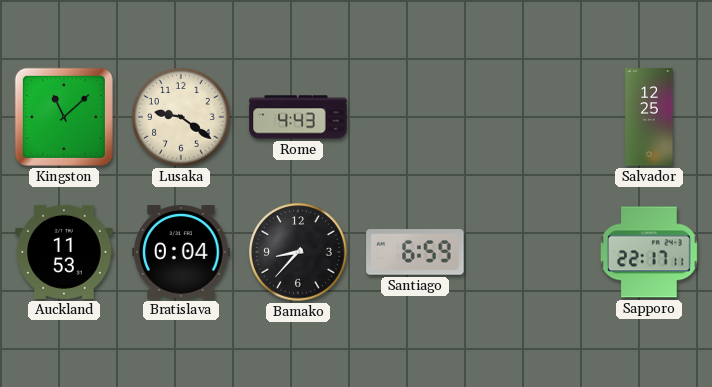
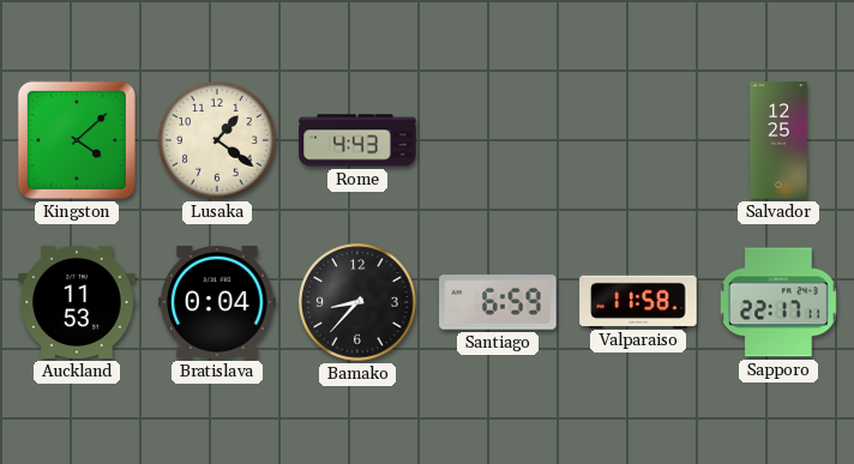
Kingston: 11:08 -> 4:08 (77, 140)
Lusaka: 9:21 -> 1:21 (217, 140)
Valparaiso: none -> 11:58 (638, 301)
